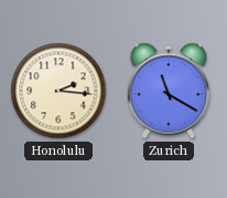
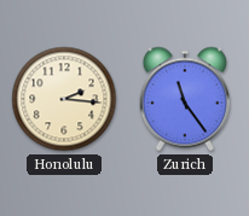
Zurich: 11:20 -> 11:24 (184, 99)
